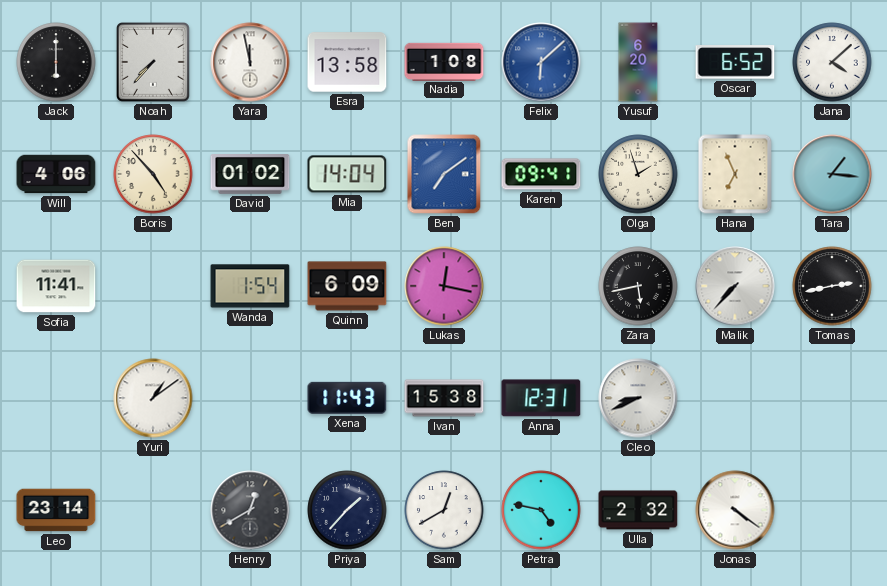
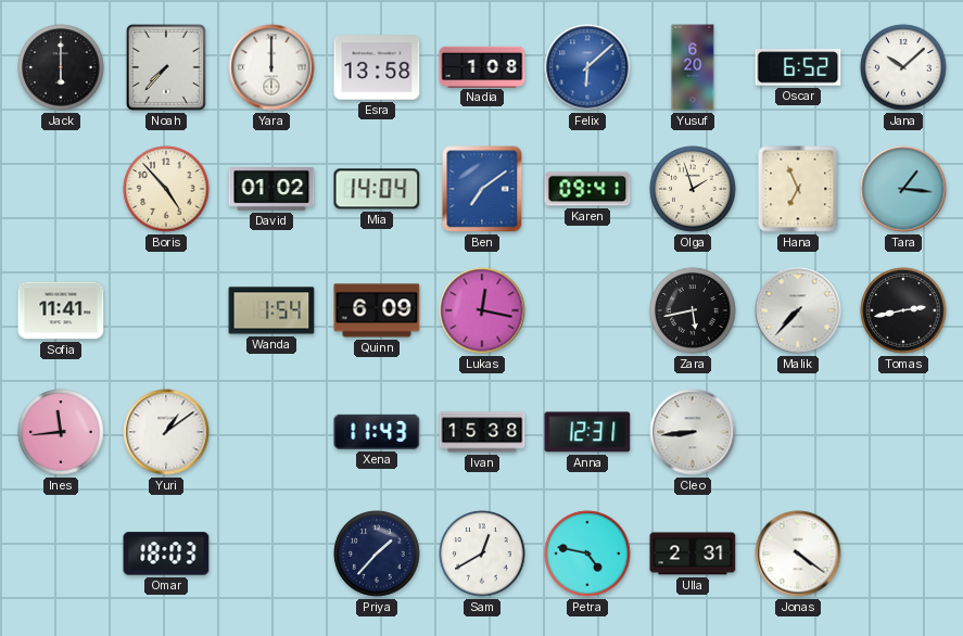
Yara: 11:58 -> 12:00 (271, 67)
Jana: 4:08 -> 10:08 (903, 67)
Will: 4:06 -> none (56, 174)
Ines: none -> 11:44 (61, 432)
Cleo: 8:41 -> 8:44 (693, 432)
Leo: 23:14 -> none (56, 510)
Omar: none -> 18:03 (166, 554)
Henry: 12:40 -> none (250, 510)
Ulla: 2:32 -> 2:31 (693, 554)
